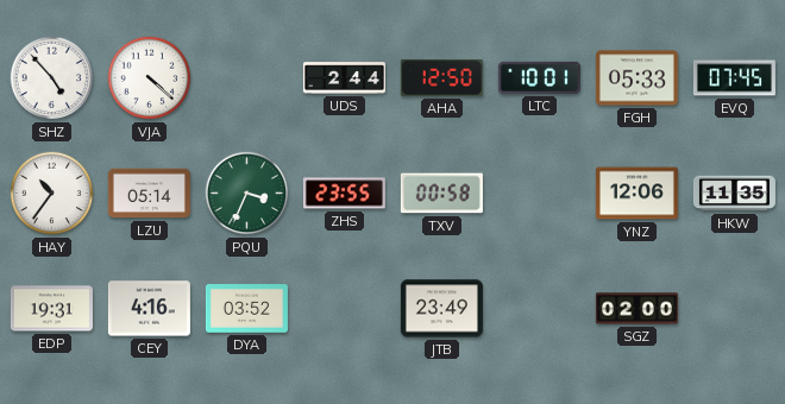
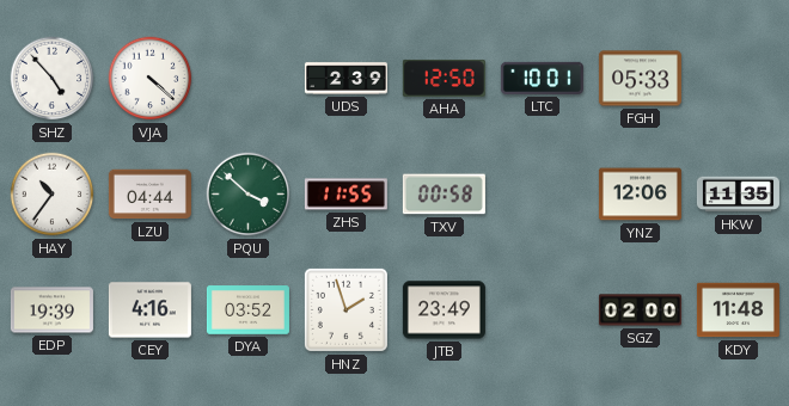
UDS: 2:44 -> 2:39 (345, 79)
EVQ: 07:45 -> none (734, 78)
LZU: 05:14 -> 04:44 (149, 195)
PQU: 3:34 -> 3:52 (249, 195)
ZHS: 23:55 -> 11:55 (345, 195)
EDP: 19:31 -> 19:39 (51, 310)
HNZ: none -> 1:57 (345, 309)
KDY: none -> 11:48 (738, 310)
